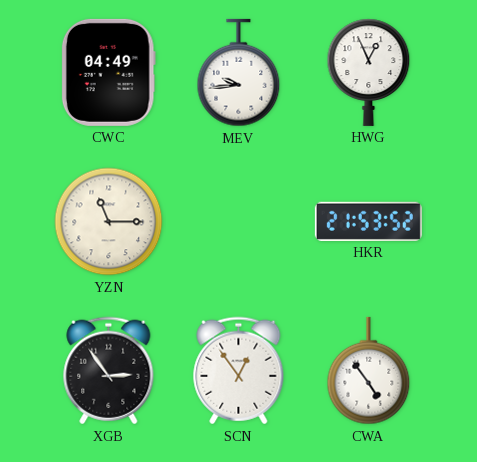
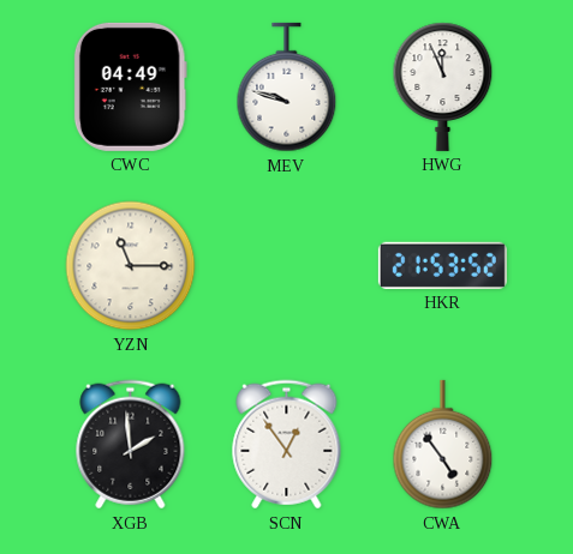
MEV: 9:44 -> 9:48 (287, 88)
HWG: 12:56 -> 11:56 (443, 86)
XGB: 2:54 -> 1:59 (131, 445)
